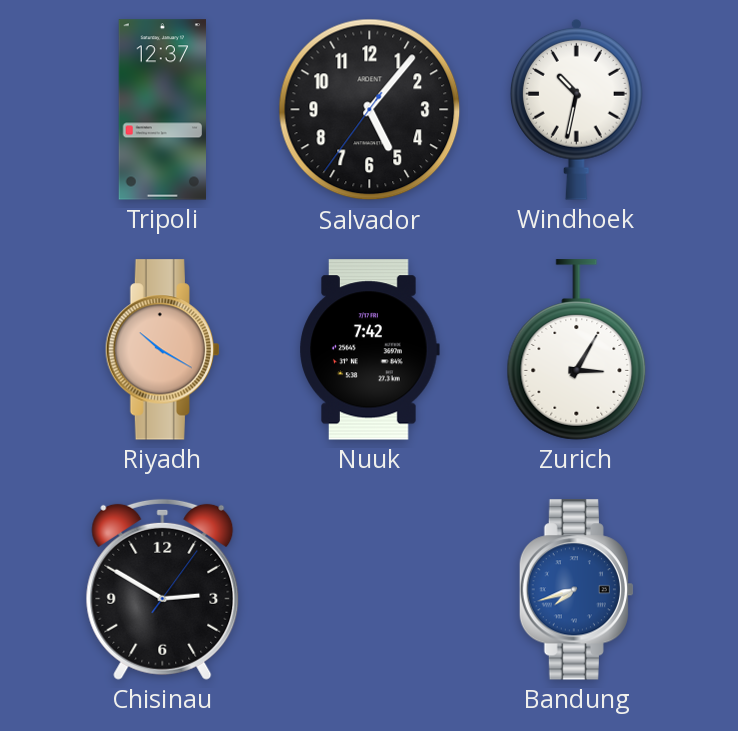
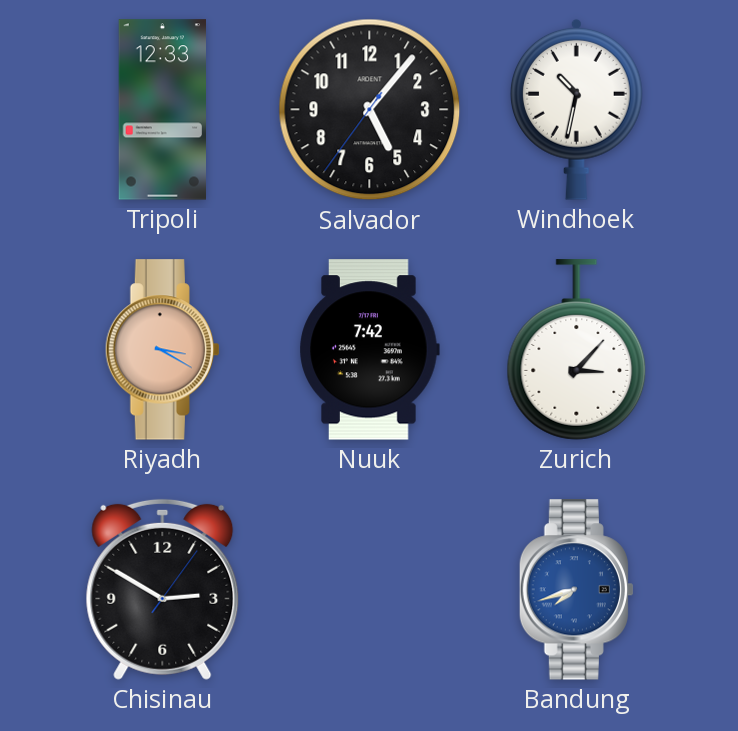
Tripoli: 12:37 -> 12:33 (162, 110)
Riyadh: 10:20 -> 3:20 (162, 350)
Zurich: 3:05 -> 3:07 (577, 350)
